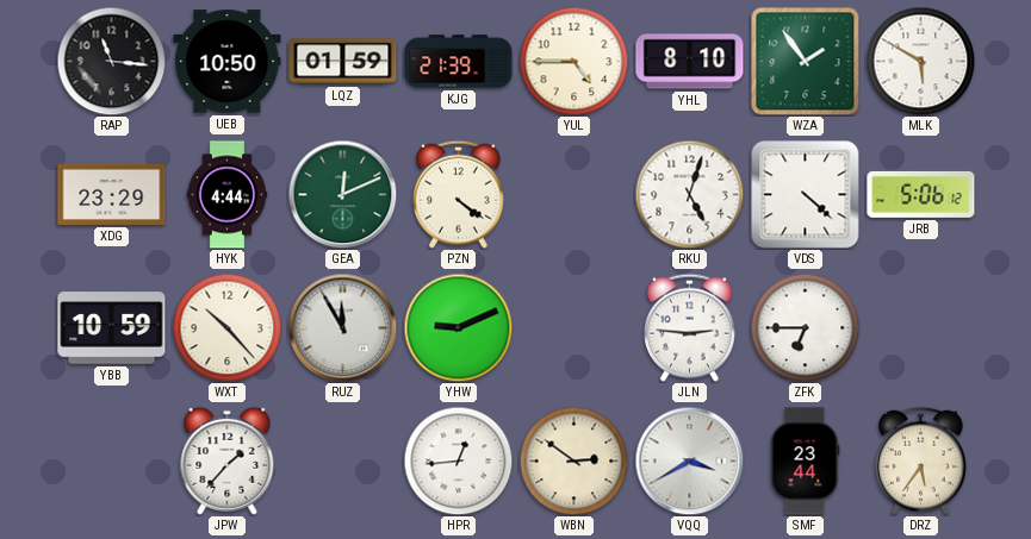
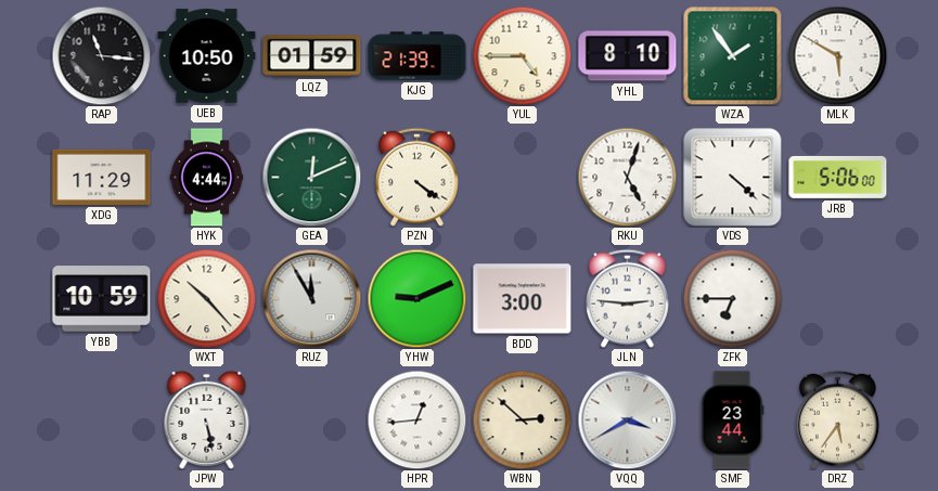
XDG: 23:29 -> 11:29 (102, 177)
JRB: 5:06:12 -> 5:06:00 (838, 177)
BDD: none -> 3:00 (523, 299)
JPW: 1:37 -> 5:28 (207, 419)
WBN: 2:51 -> 2:52 (522, 419)
